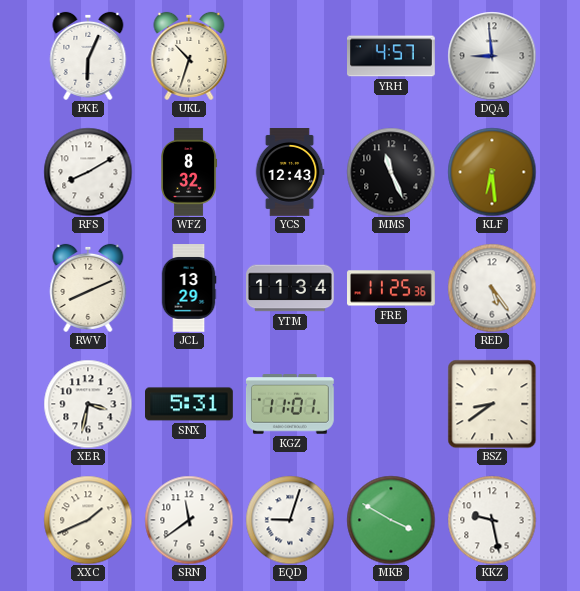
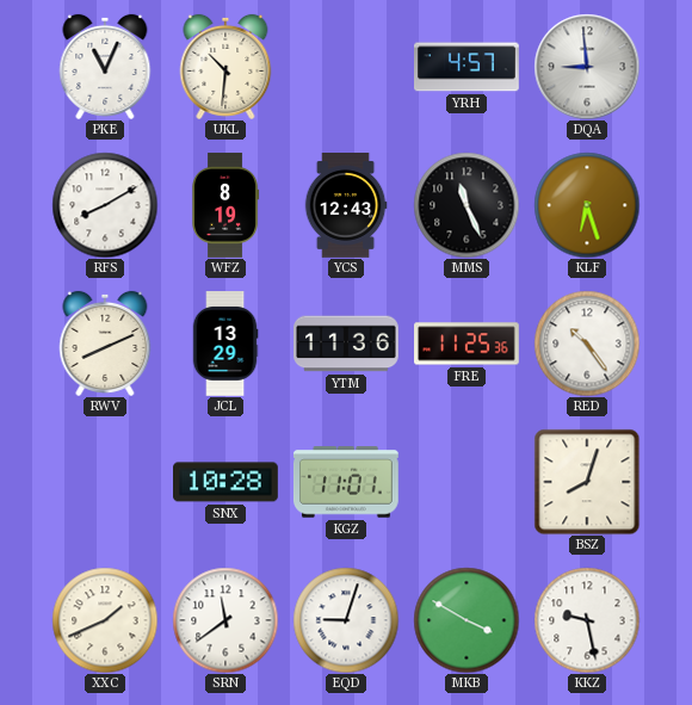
PKE: 6:04 -> 11:04 (105, 67)
UKL: 10:33 -> 10:31 (225, 67)
WFZ: 8:32 -> 8:19 (227, 205)
KLF: 6:29 -> 6:27 (587, 205)
YTM: 11:34 -> 11:36 (346, 344)
RED: 5:24 -> 10:24 (587, 344)
XER: 3:32 -> none (88, 404)
SNX: 5:31 -> 10:28 (227, 482)
BSZ: 8:39 -> 8:03 (587, 482)
